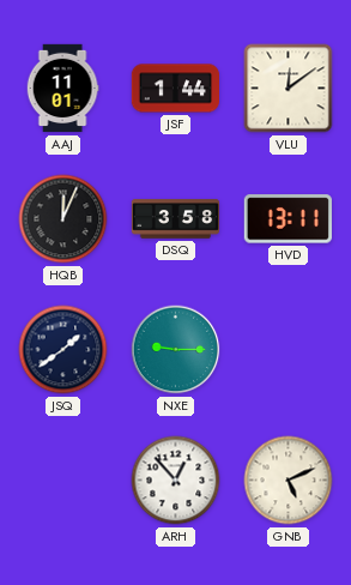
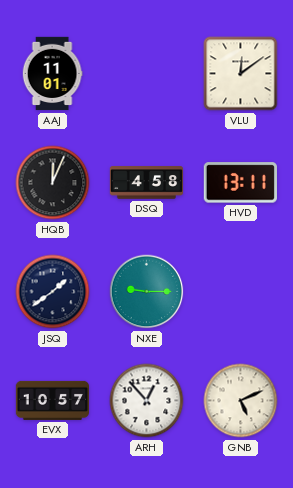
JSF: 1:44 -> none (175, 89)
DSQ: 3:58 -> 4:58 (147, 183)
EVX: none -> 10:57 (53, 400)
